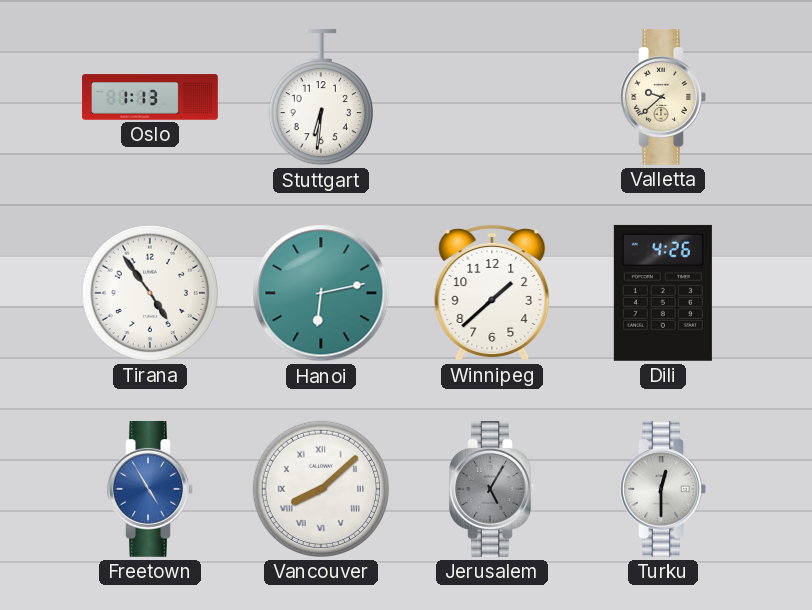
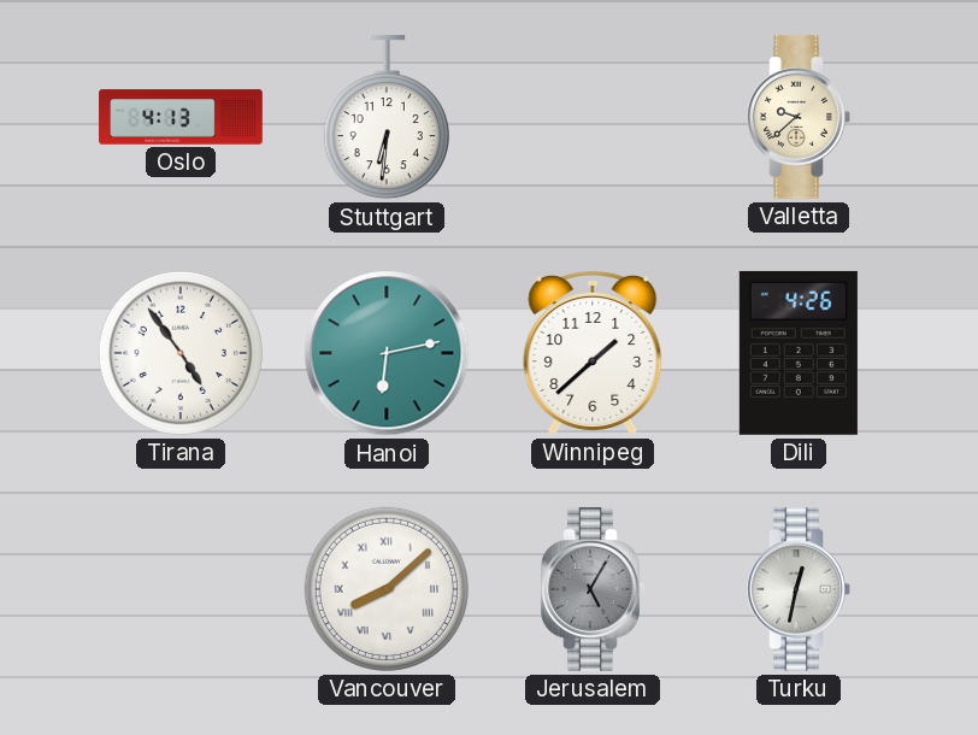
Oslo: 1:13 -> 4:13 (181, 117)
Freetown: 4:55 -> none (150, 489)
Turku: 12:30 -> 12:32 (799, 589)
